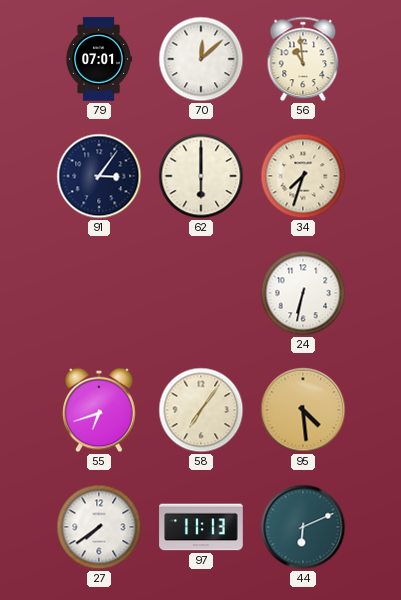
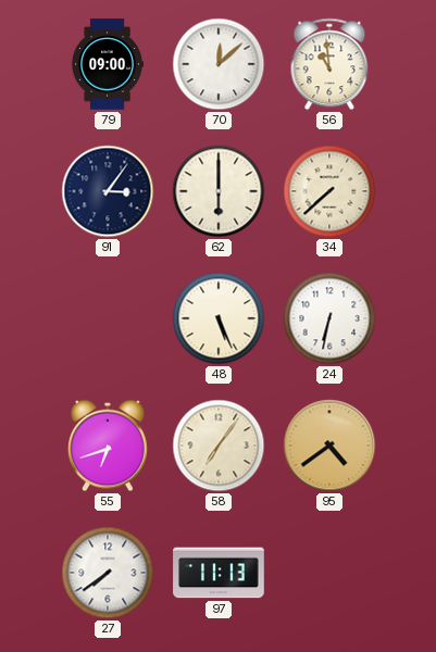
79: 07:01 -> 09:00 (108, 64)
34: 7:33 -> 7:38 (329, 191)
48: none -> 5:26 (219, 318)
95: 4:29 -> 4:39 (329, 446)
44: 6:11 -> none (303, 527)
